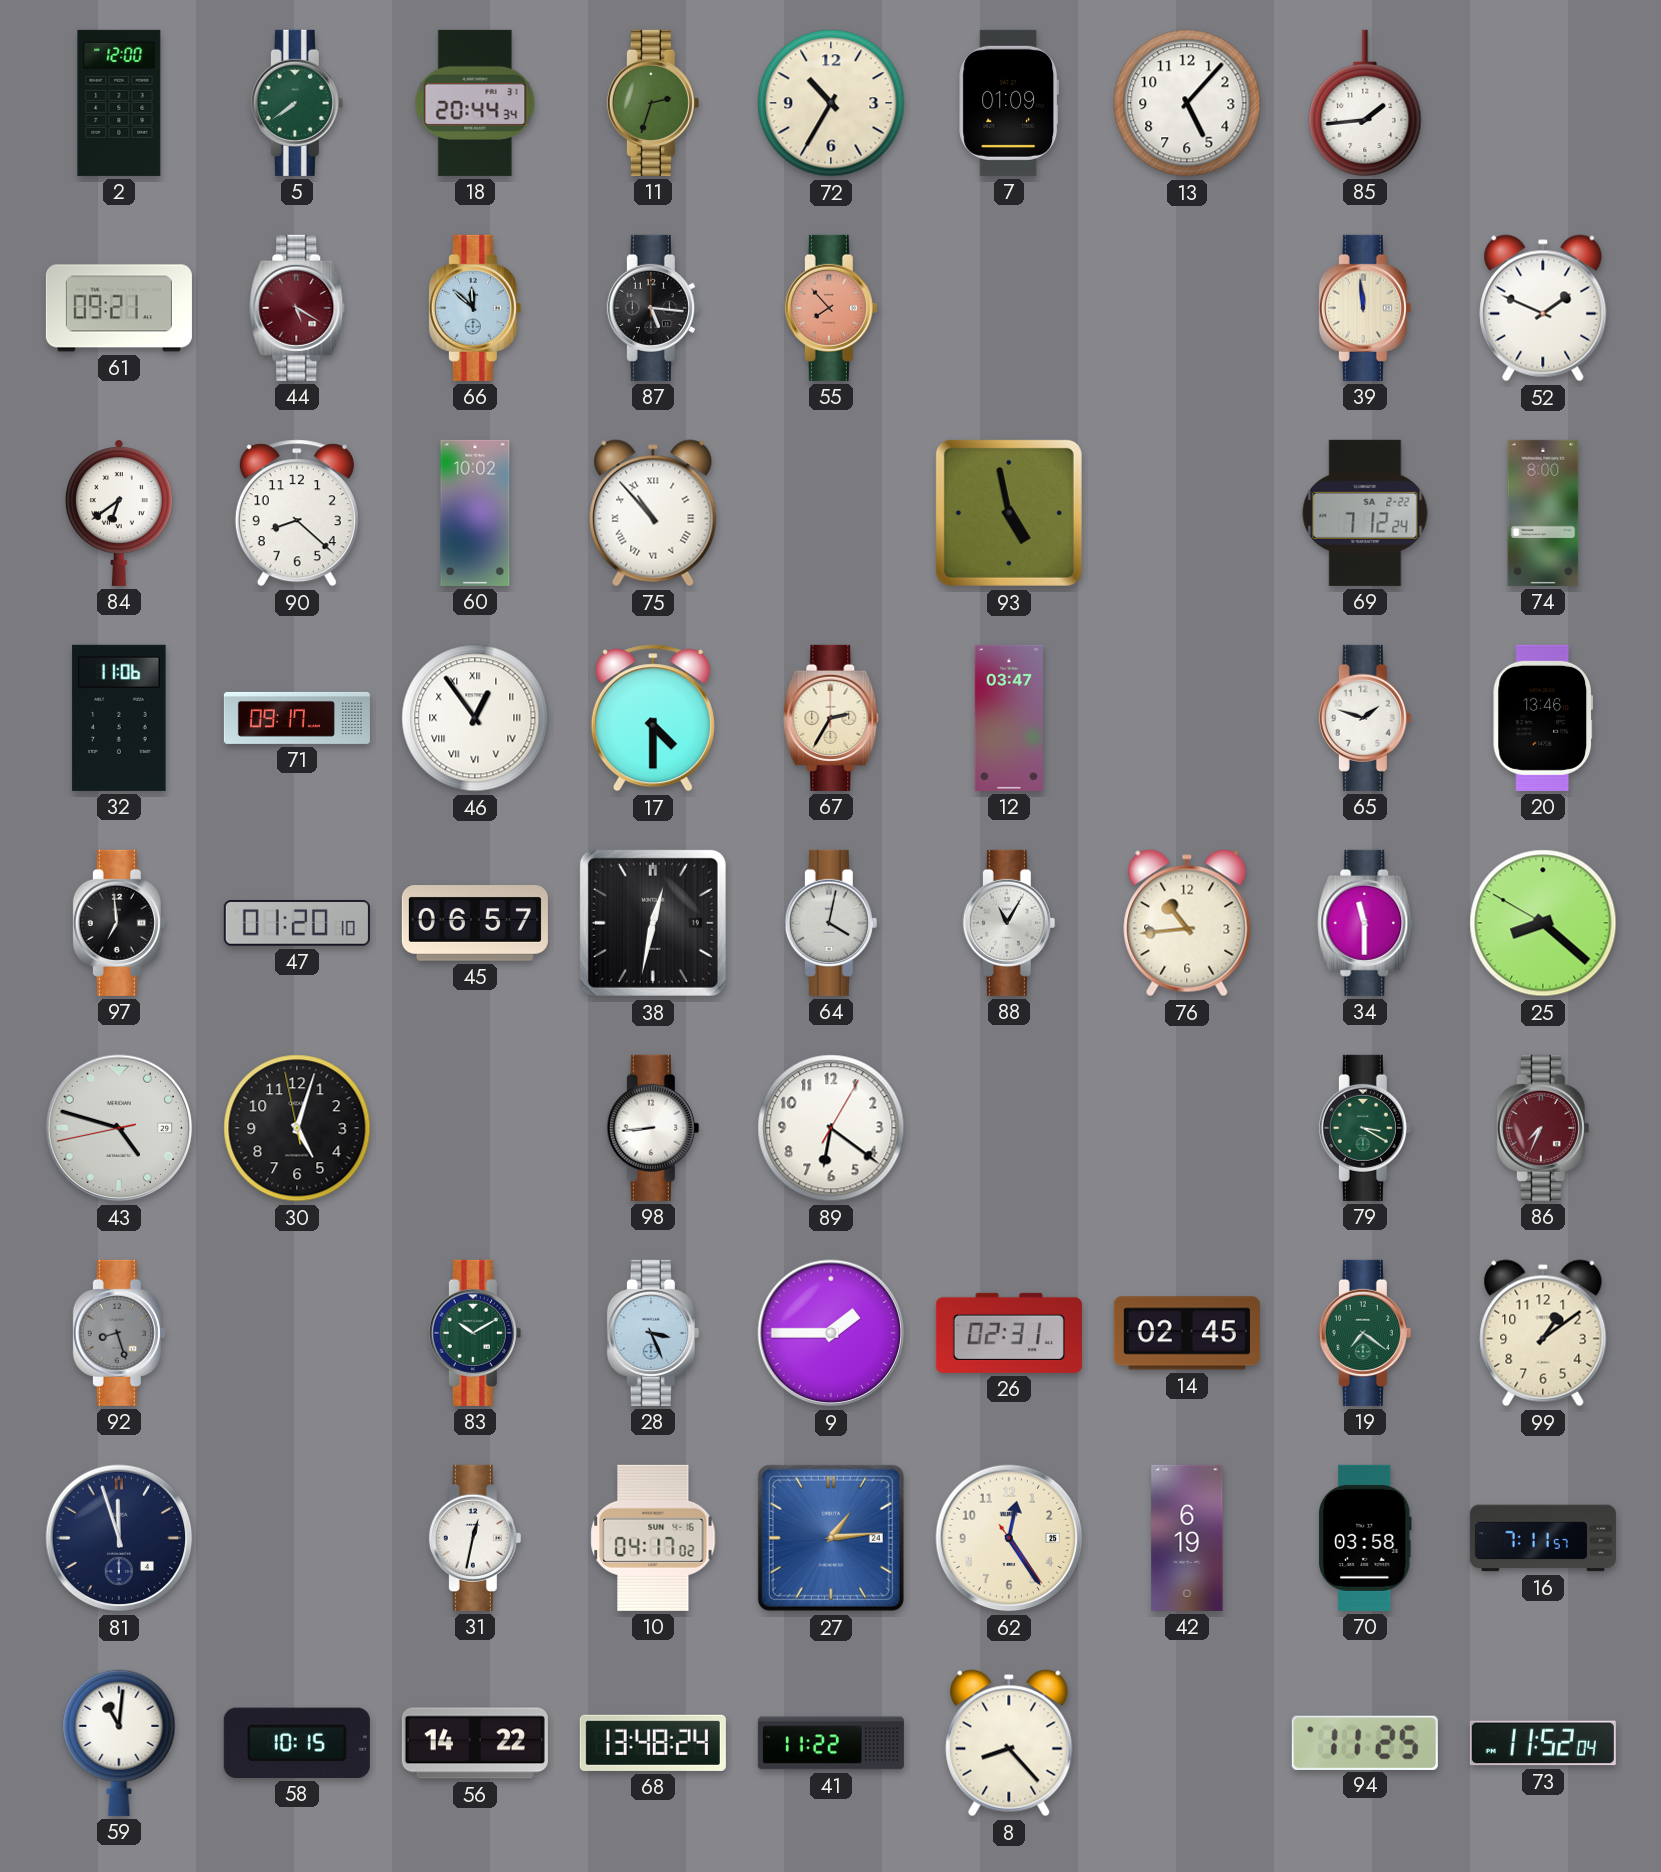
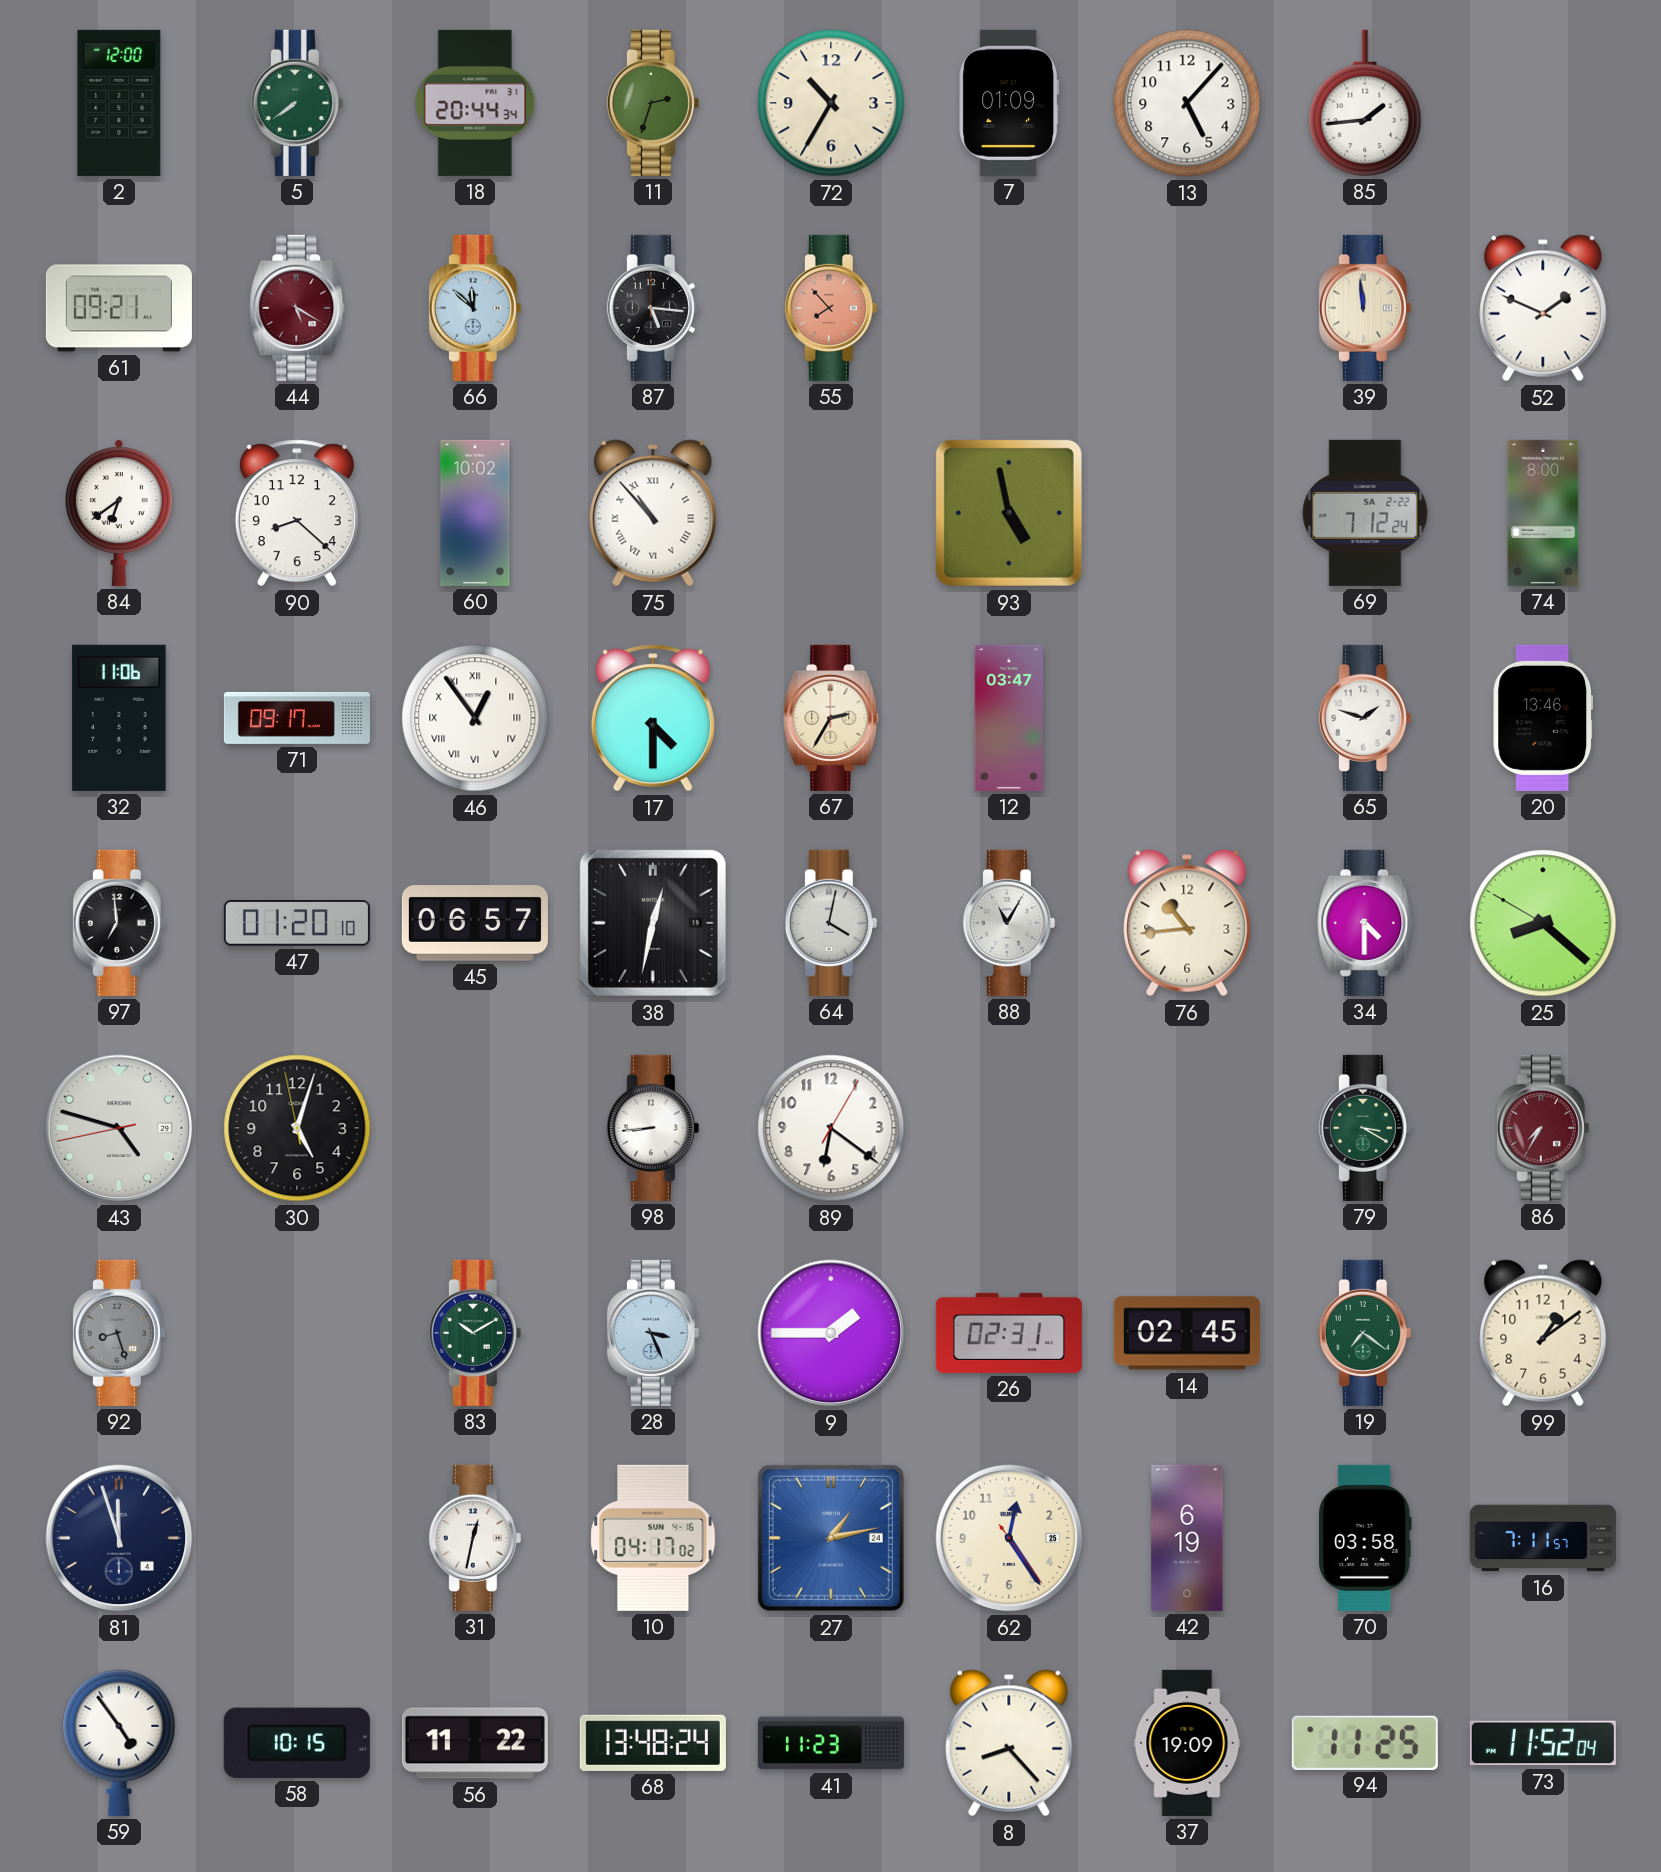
34: 11:30 -> 4:30 (1365, 923)
86: 7:34 -> 7:35 (1543, 1128)
27: 1:14 -> 1:13 (831, 1538)
59: 11:01 -> 4:54 (119, 1743)
56: 14:22 -> 11:22 (475, 1743)
41: 11:22 -> 11:23 (831, 1743)
37: none -> 19:09 (1187, 1743)
